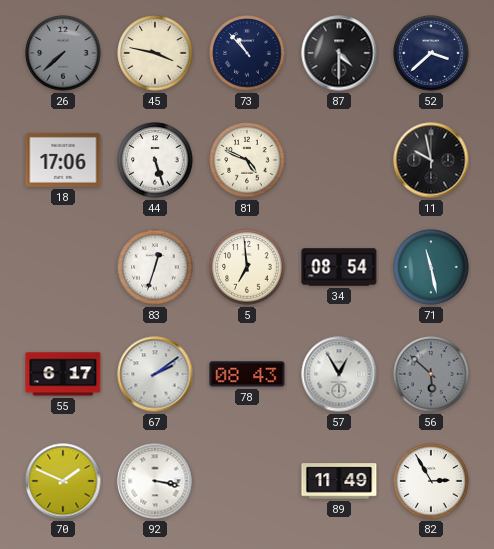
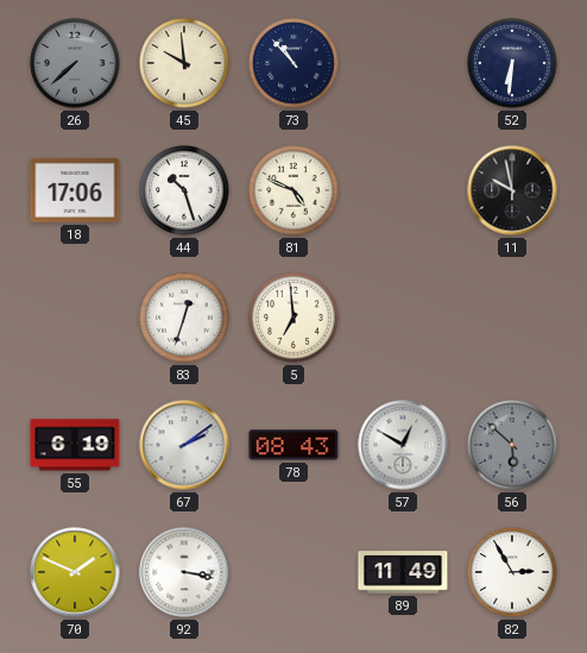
45: 3:47 -> 9:59 (184, 63)
87: 4:30 -> none (339, 53)
52: 3:38 -> 6:31 (512, 63)
44: 5:27 -> 10:27 (184, 190)
34: 08:54 -> none (339, 267)
71: 11:28 -> none (431, 267)
55: 6:17 -> 6:19 (75, 445)
57: 12:55 -> 12:50 (403, 445)
